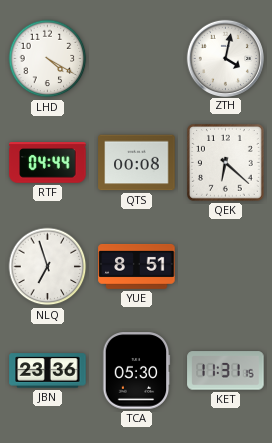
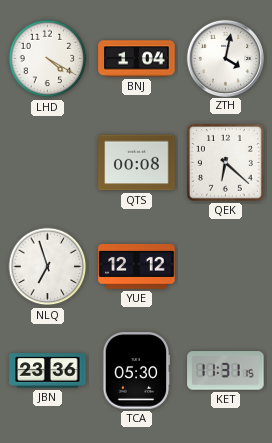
BNJ: none -> 1:04 (137, 59)
RTF: 04:44 -> none (48, 163)
YUE: 8:51 -> 12:12 (137, 266)
